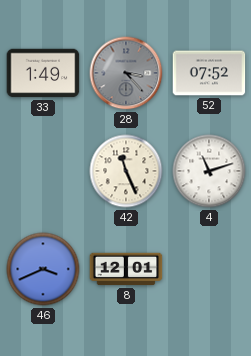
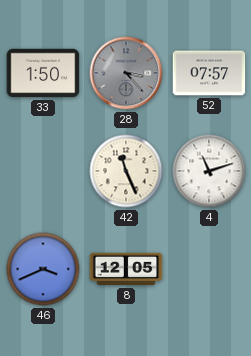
33: 1:49 -> 1:50 (43, 73)
52: 07:52 -> 07:57 (209, 73)
8: 12:01 -> 12:05 (126, 269)
